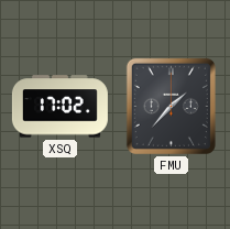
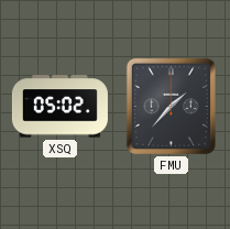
XSQ: 17:02 -> 05:02 (59, 107)
